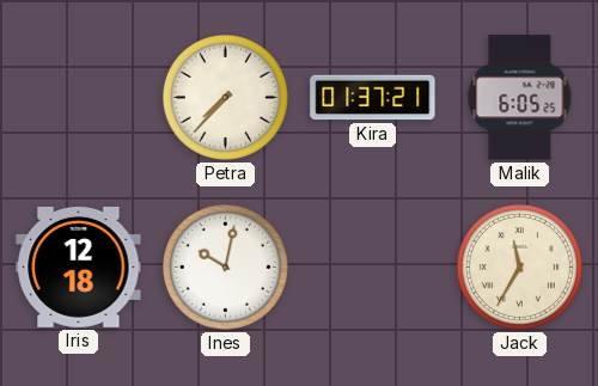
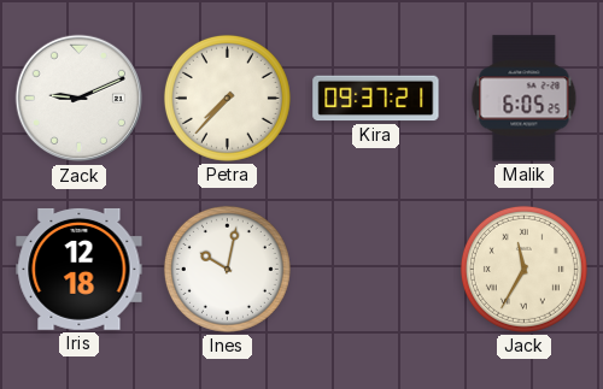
Zack: none -> 9:11 (80, 99)
Kira: 01:37 -> 09:37 (376, 99)
